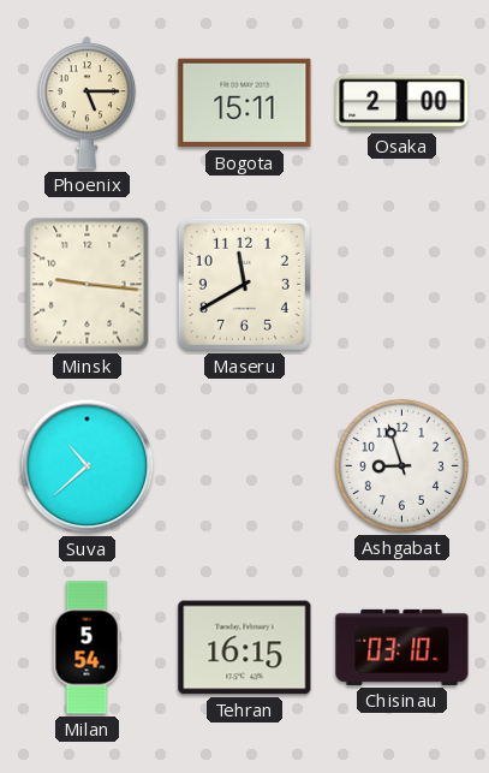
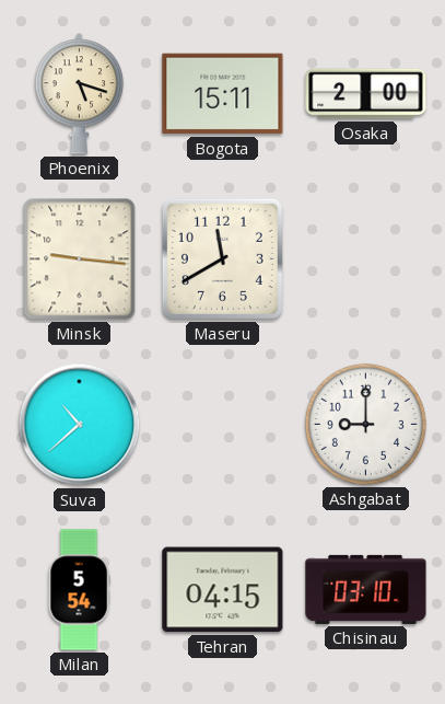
Phoenix: 5:15 -> 5:18 (80, 94)
Ashgabat: 8:57 -> 9:00 (365, 424)
Tehran: 16:15 -> 04:15 (223, 590)
